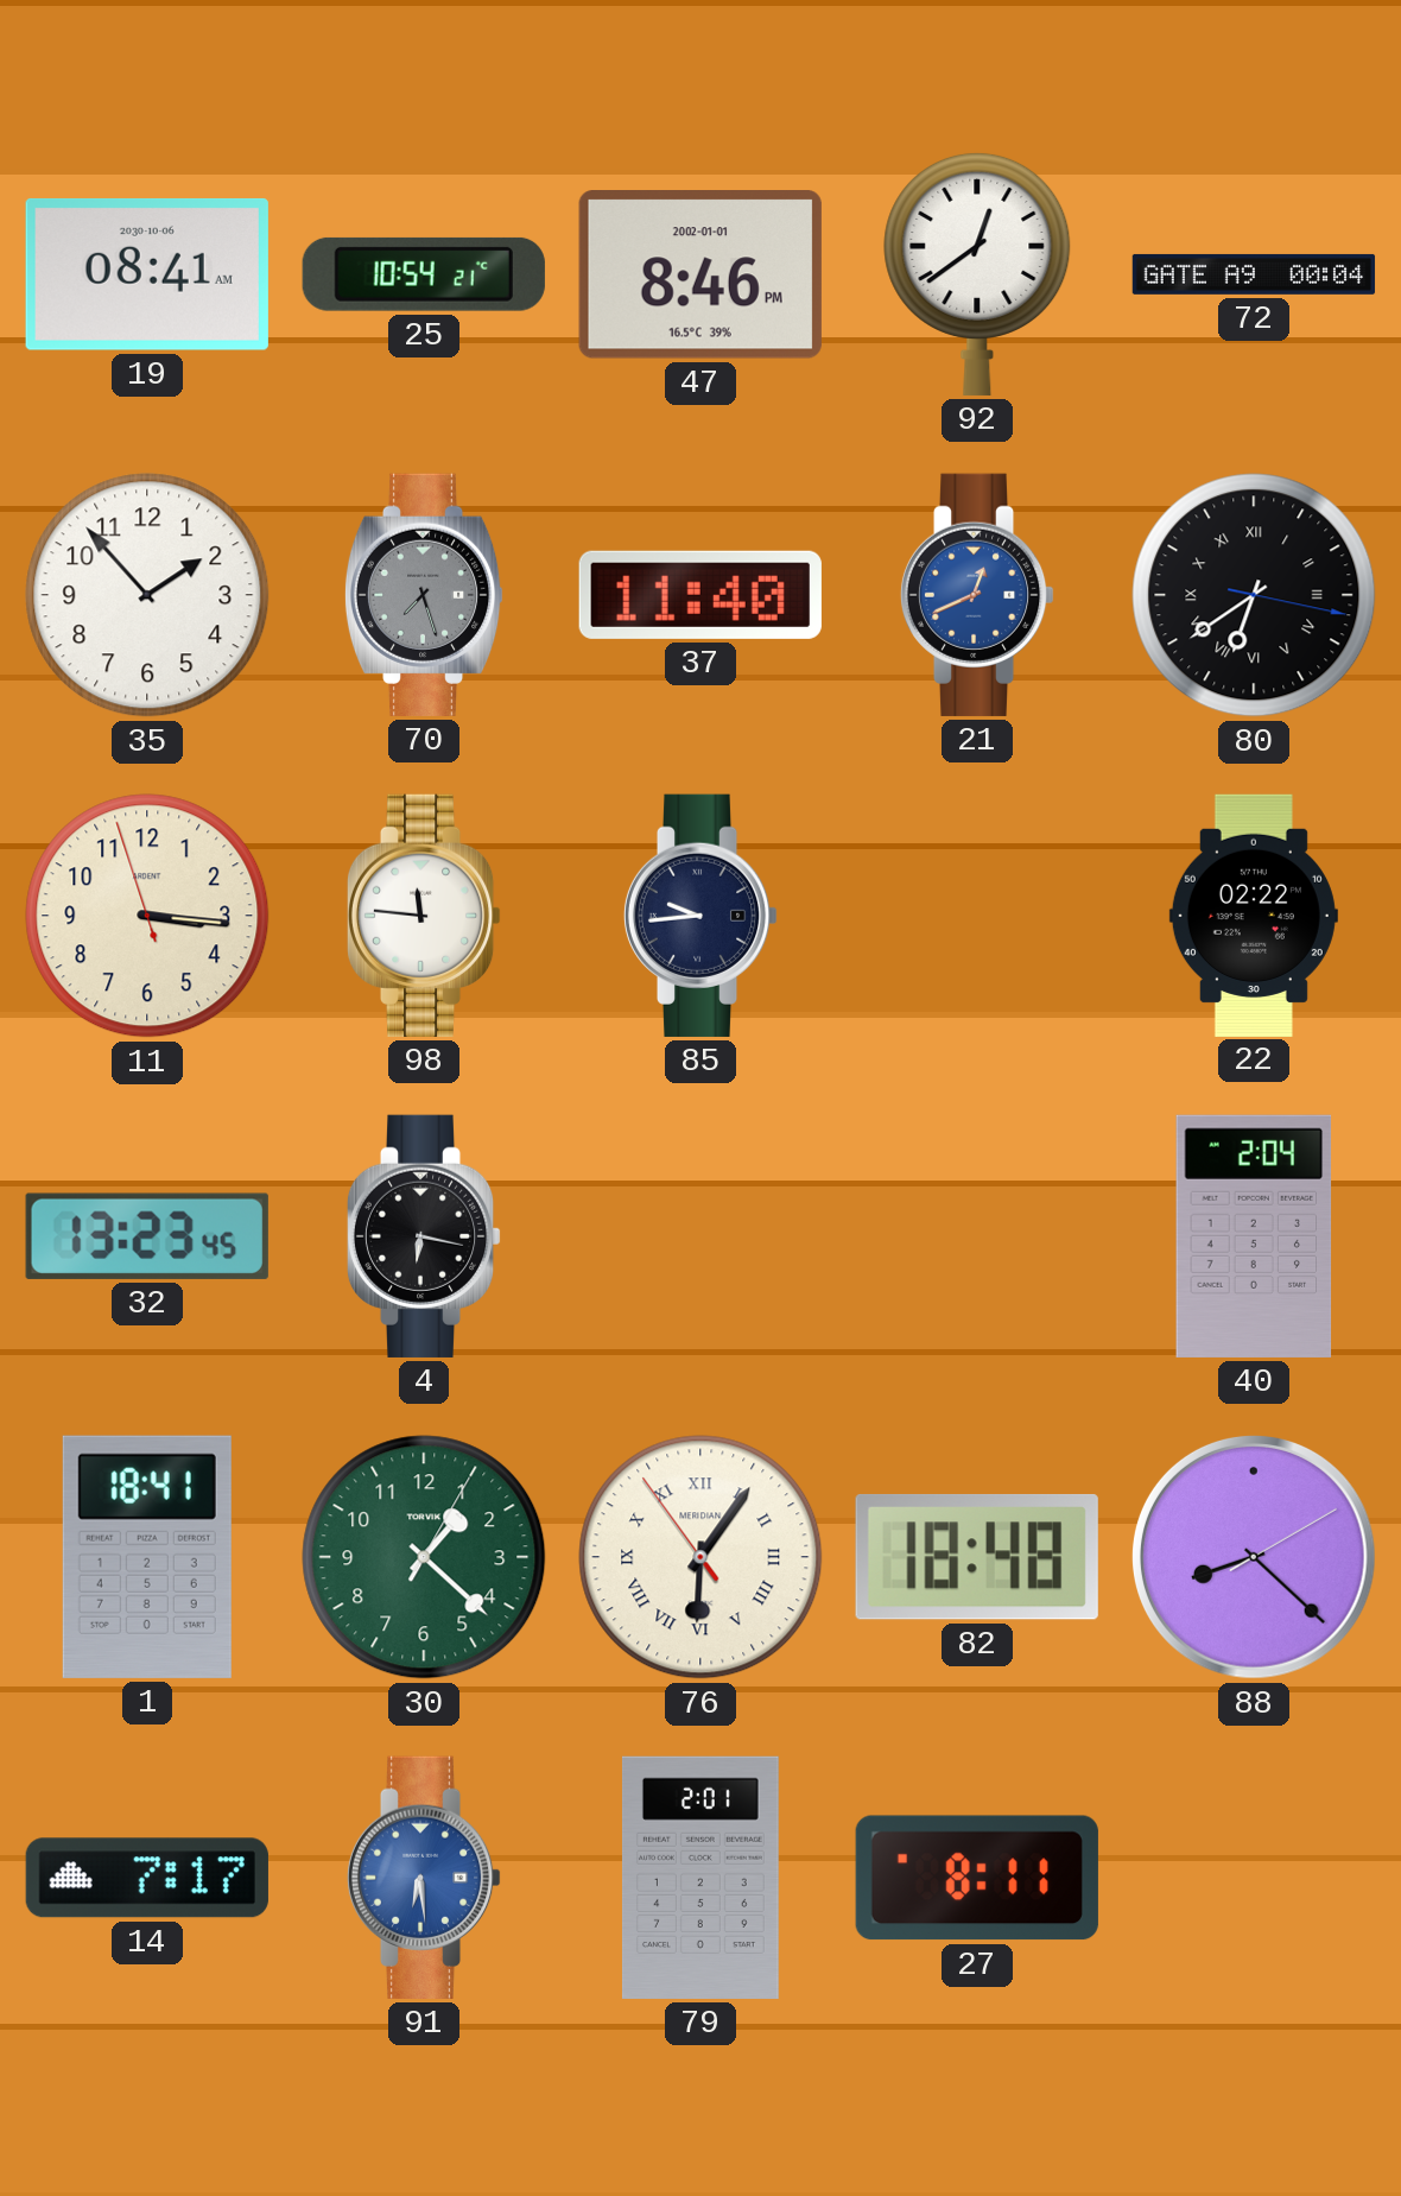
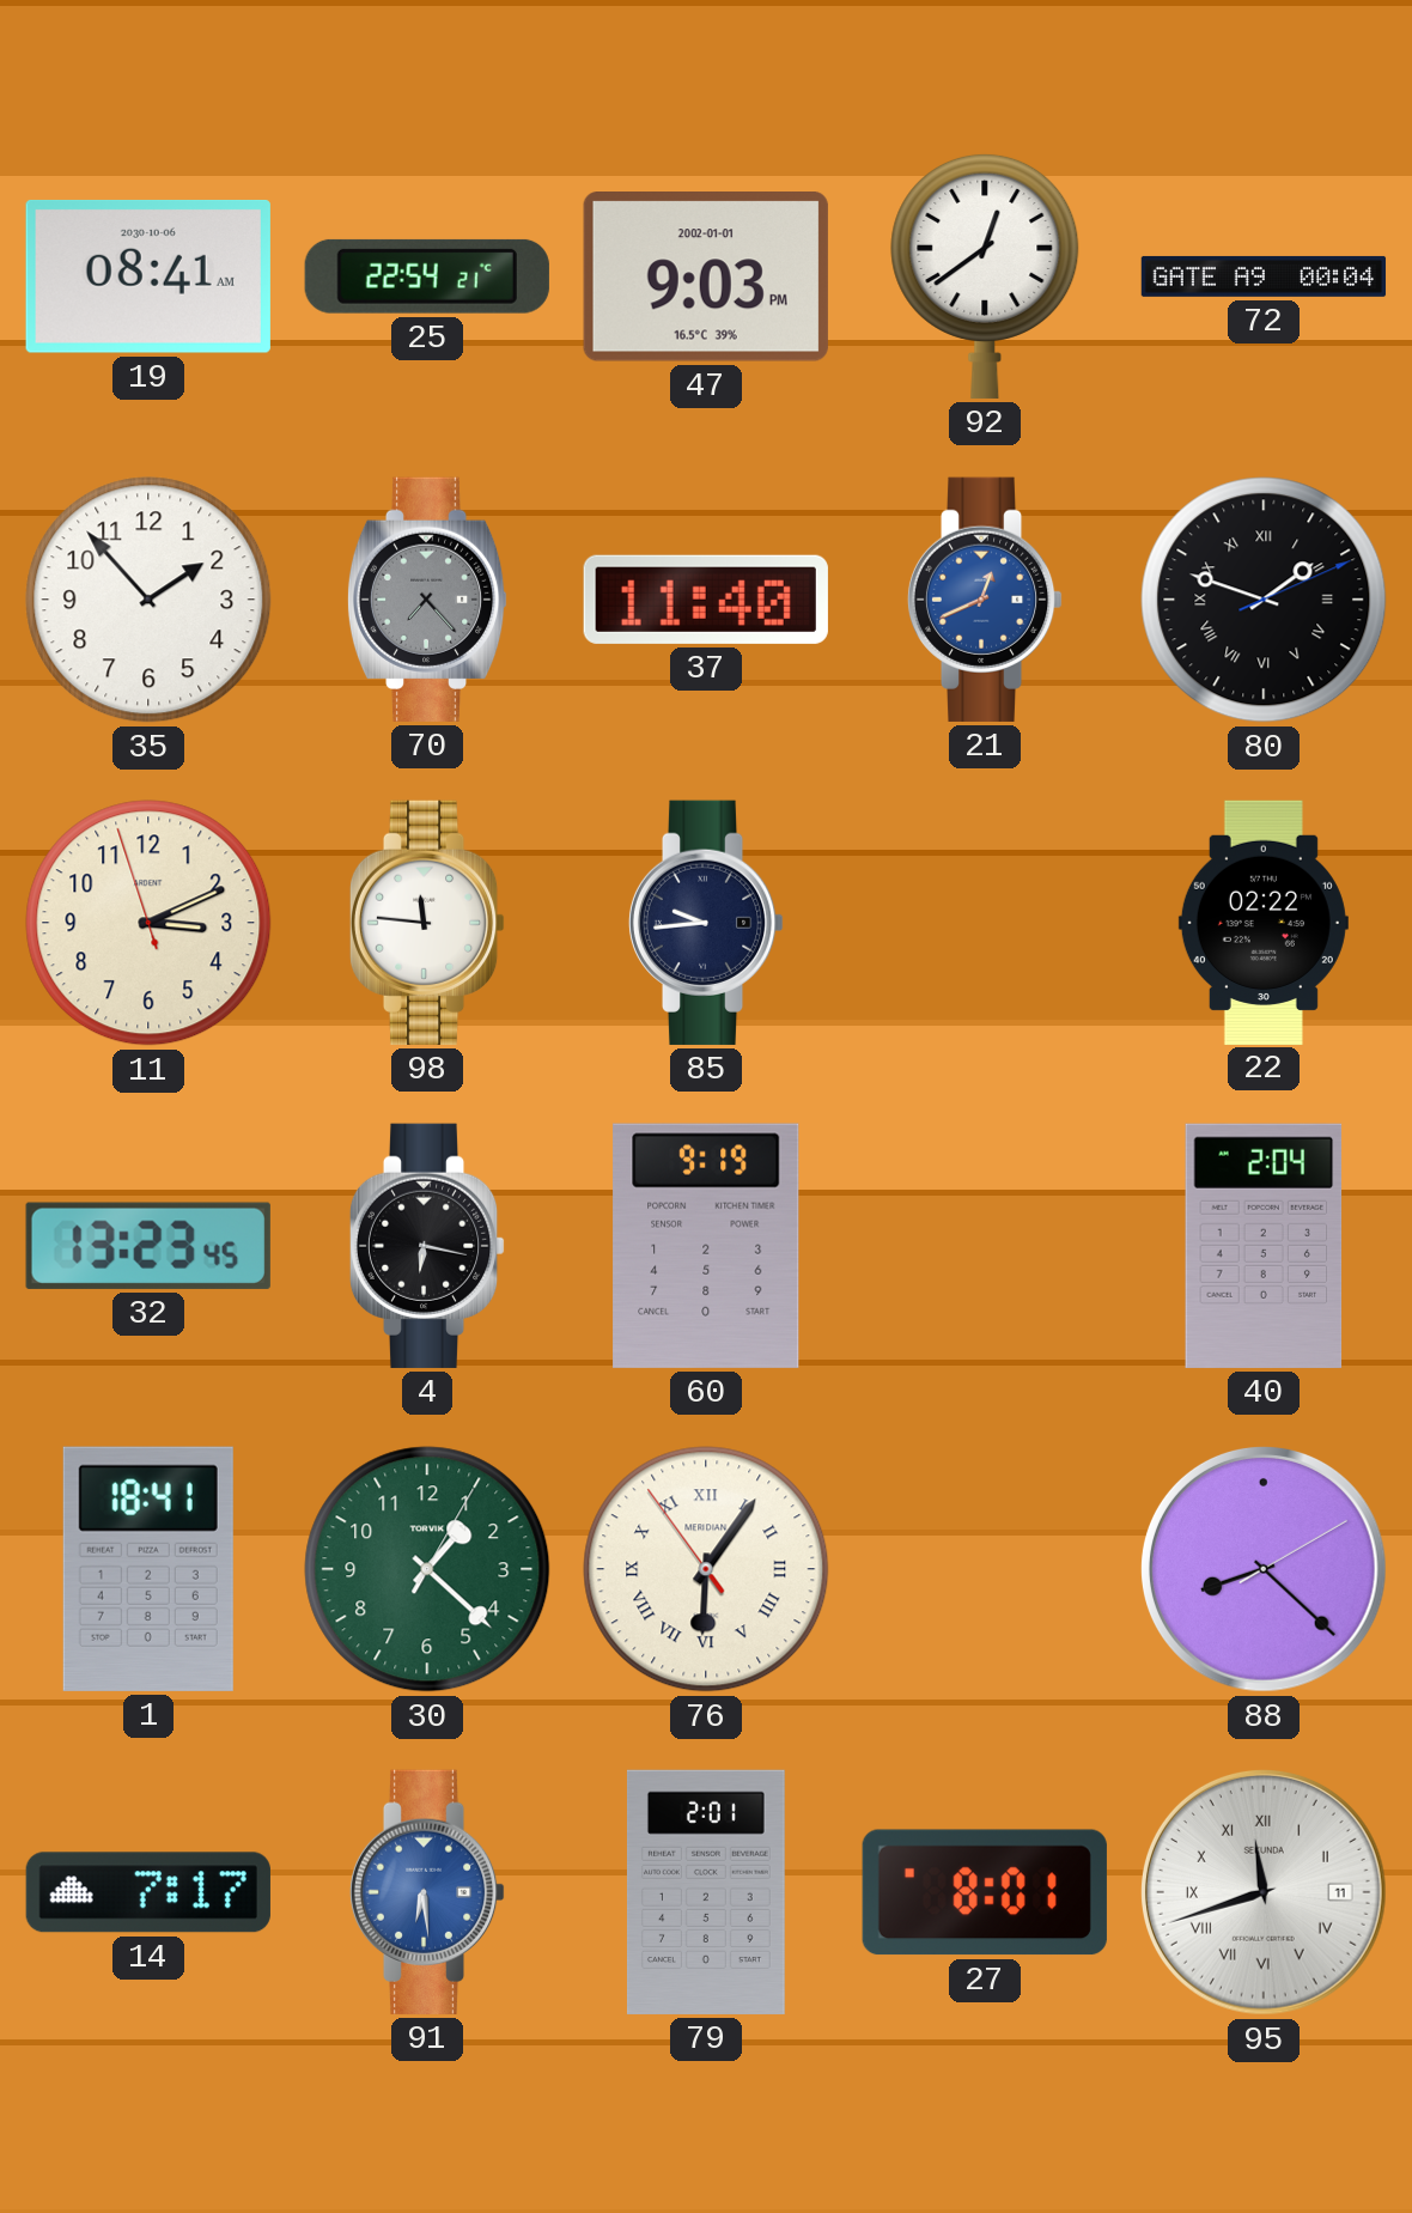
25: 10:54 -> 22:54 (427, 276)
47: 8:46 -> 9:03 (706, 278)
70: 7:27 -> 7:23 (427, 600)
80: 6:39 -> 1:48 (1264, 600)
11: 3:15 -> 3:10 (148, 923)
60: none -> 9:19 (706, 1246)
82: 18:48 -> none (977, 1557)
27: 8:11 -> 8:01 (985, 1892)
95: none -> 11:42 (1264, 1892)
